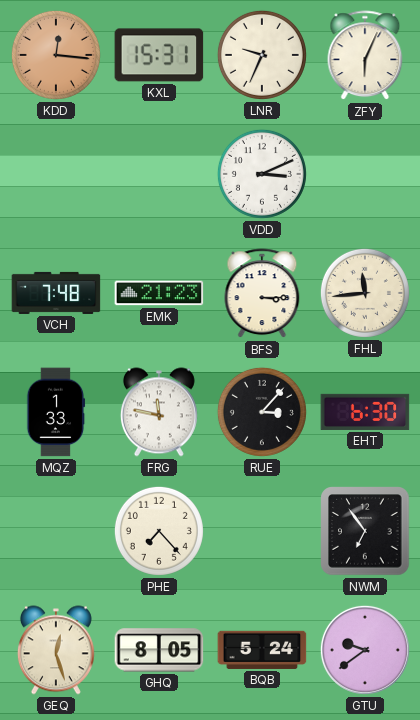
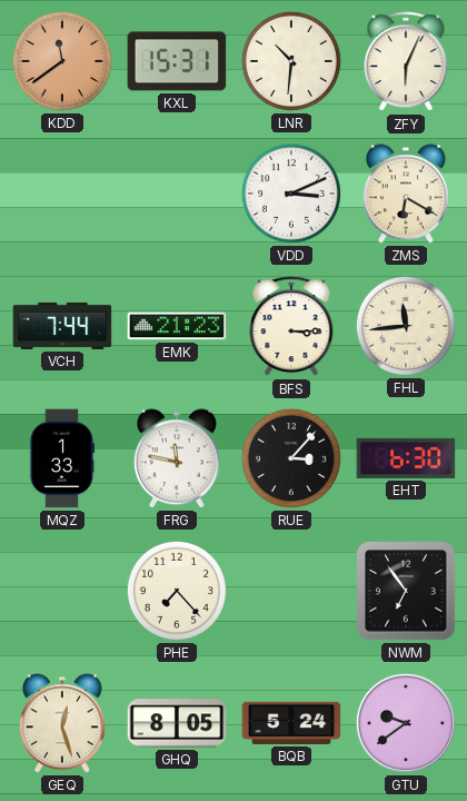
KDD: 12:16 -> 11:39 (62, 61)
LNR: 9:34 -> 10:31 (291, 61)
ZMS: none -> 6:20 (406, 194)
VCH: 7:48 -> 7:44 (62, 326)
